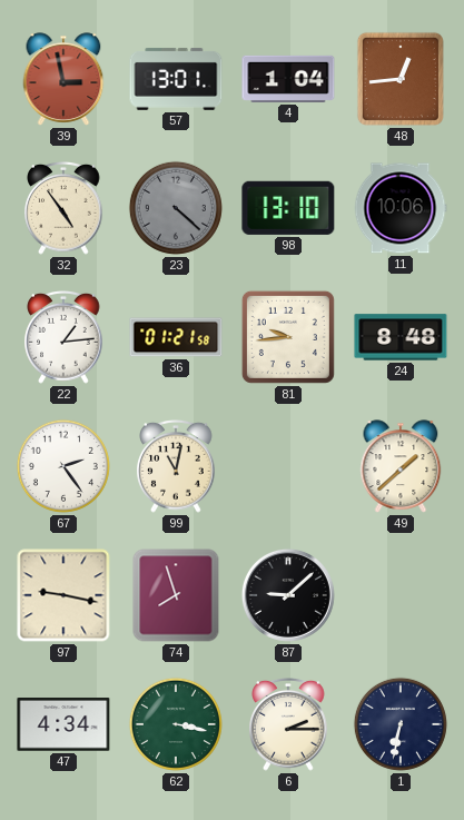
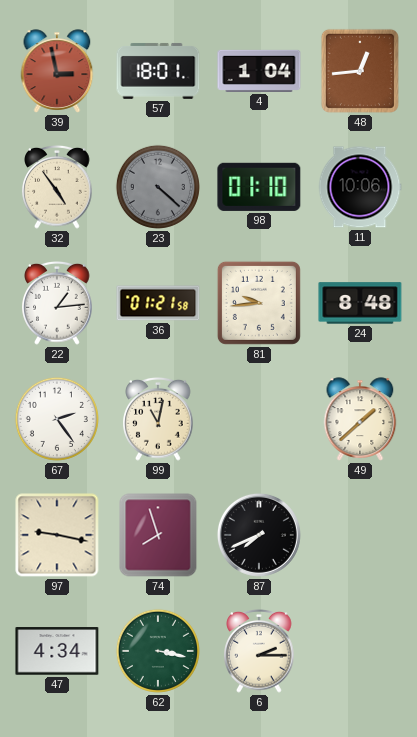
57: 13:01 -> 18:01 (158, 71)
98: 13:10 -> 01:10 (259, 187)
87: 9:08 -> 7:41 (259, 535)
1: 6:32 -> none (401, 724)
